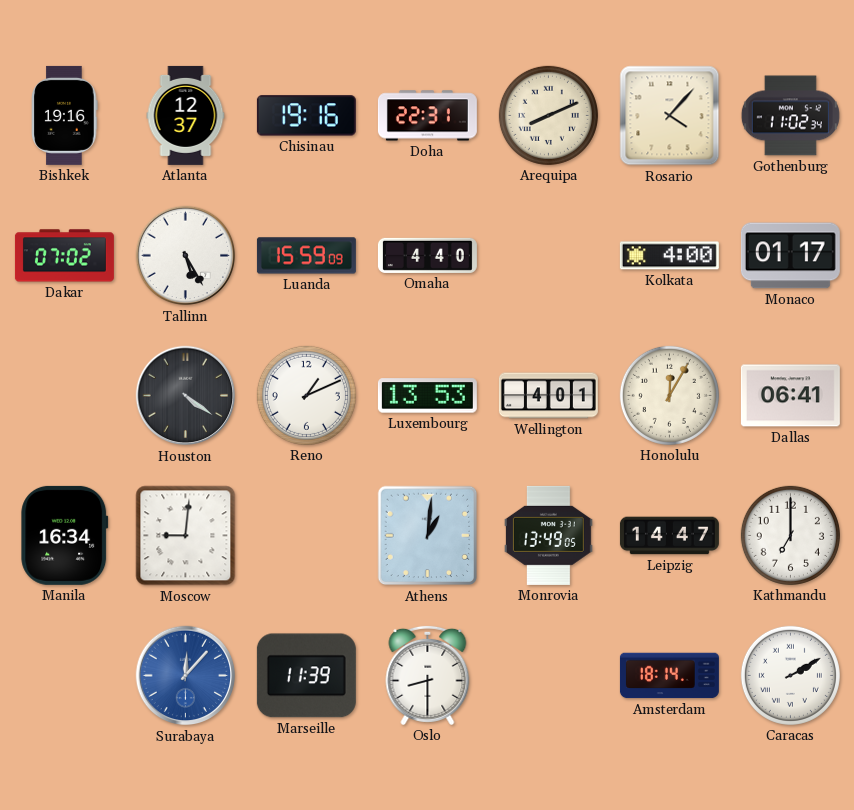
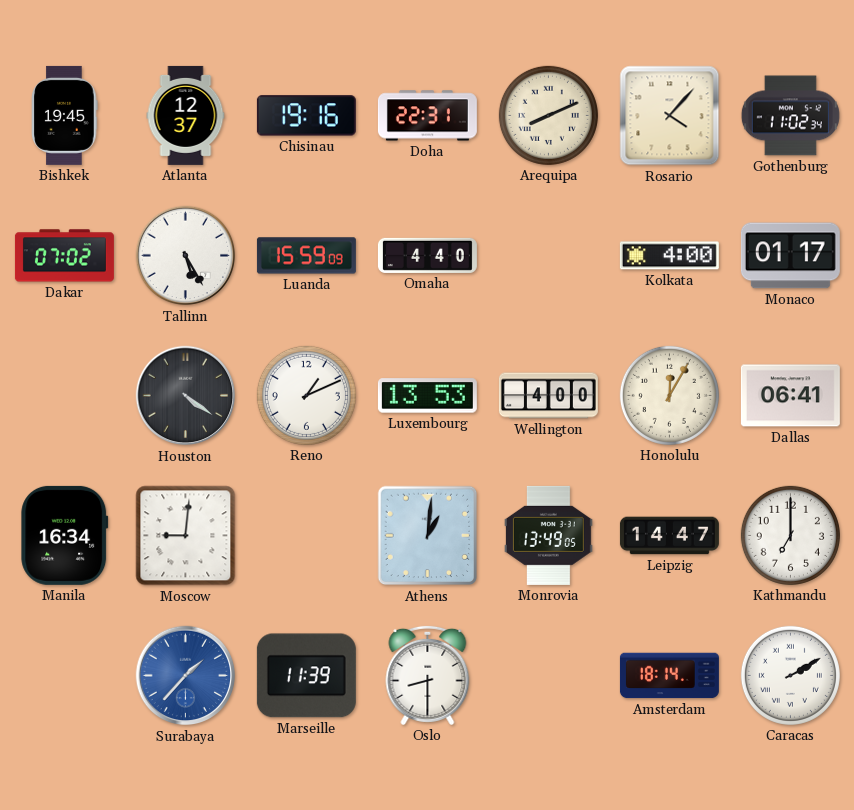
Bishkek: 19:16 -> 19:45 (65, 115)
Wellington: 4:01 -> 4:00 (548, 396)
Surabaya: 12:07 -> 1:37 (186, 676)
